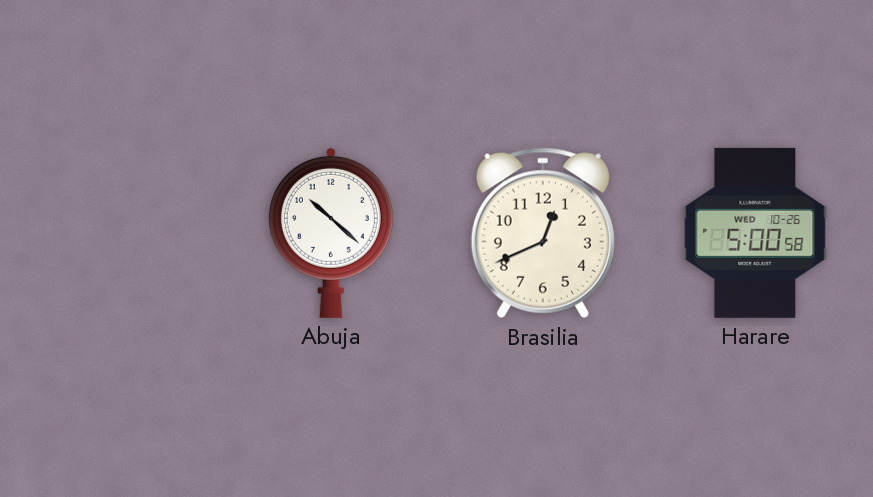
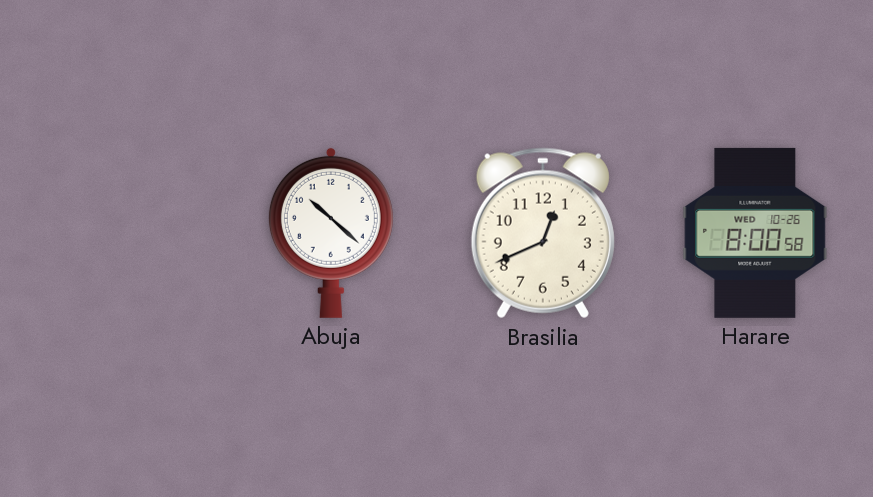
Harare: 5:00 -> 8:00 (755, 233)
